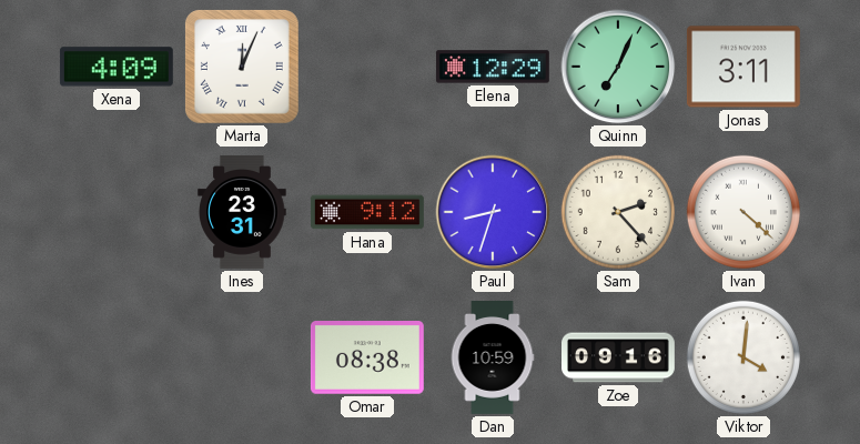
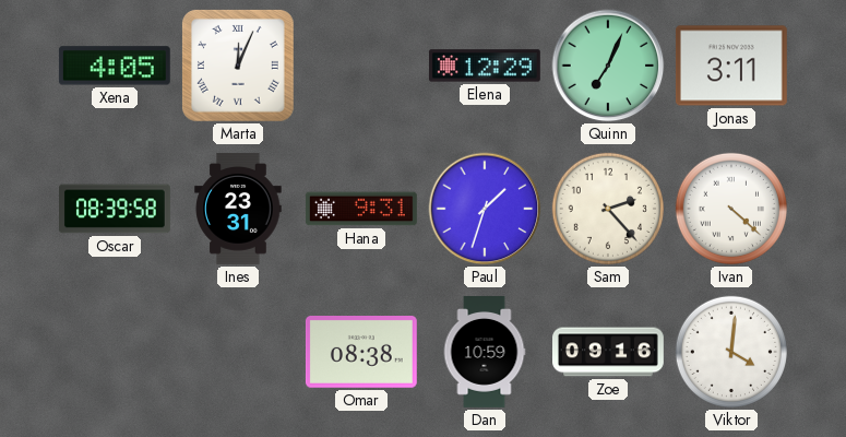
Xena: 4:09 -> 4:05 (115, 66)
Oscar: none -> 08:39 (116, 209)
Hana: 9:12 -> 9:31 (361, 209)
Paul: 8:33 -> 1:33 (485, 209)
